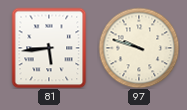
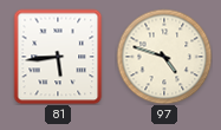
97: 9:48 -> 4:48 (164, 57)
